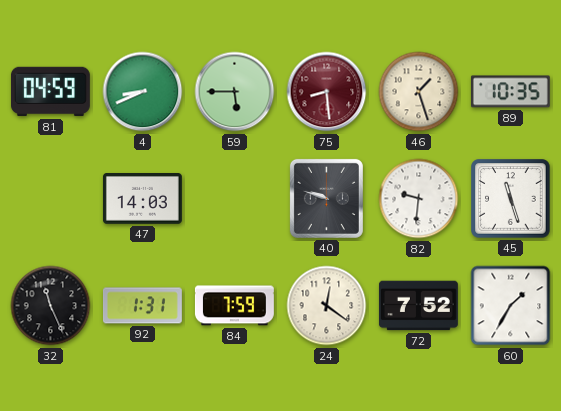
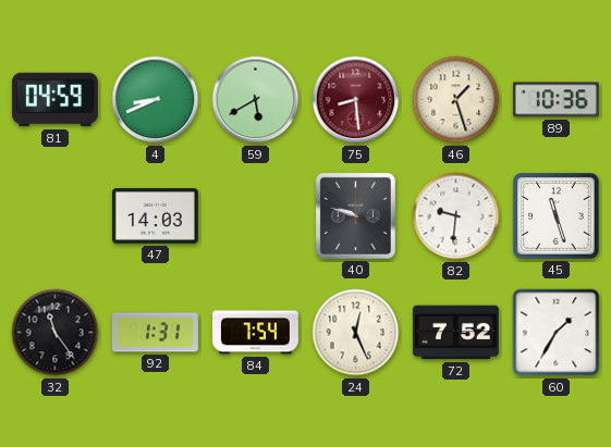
59: 5:45 -> 5:40 (256, 100)
89: 10:35 -> 10:36 (555, 100)
32: 11:26 -> 11:24 (56, 333)
84: 7:59 -> 7:54 (255, 333)
24: 12:21 -> 12:26 (356, 333)
